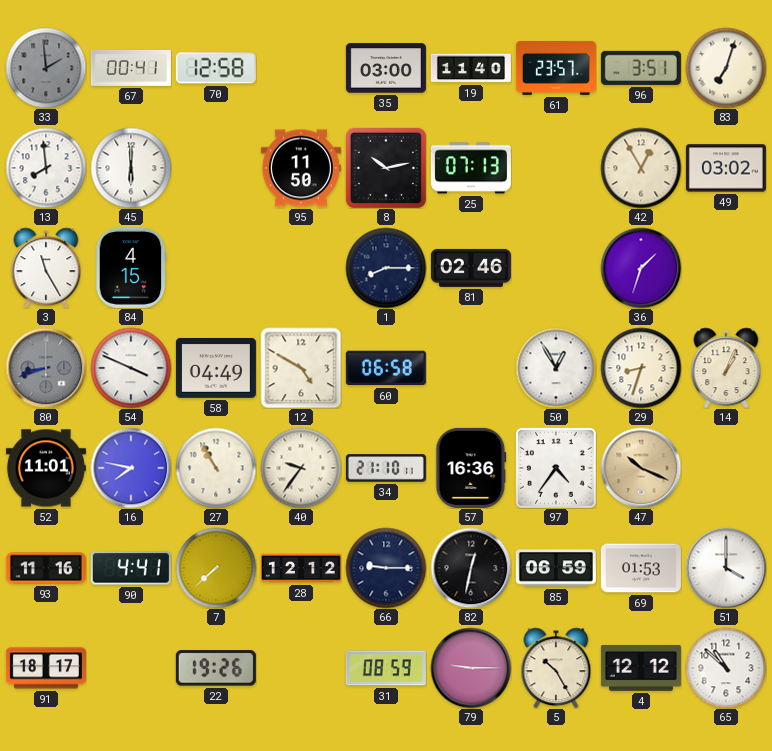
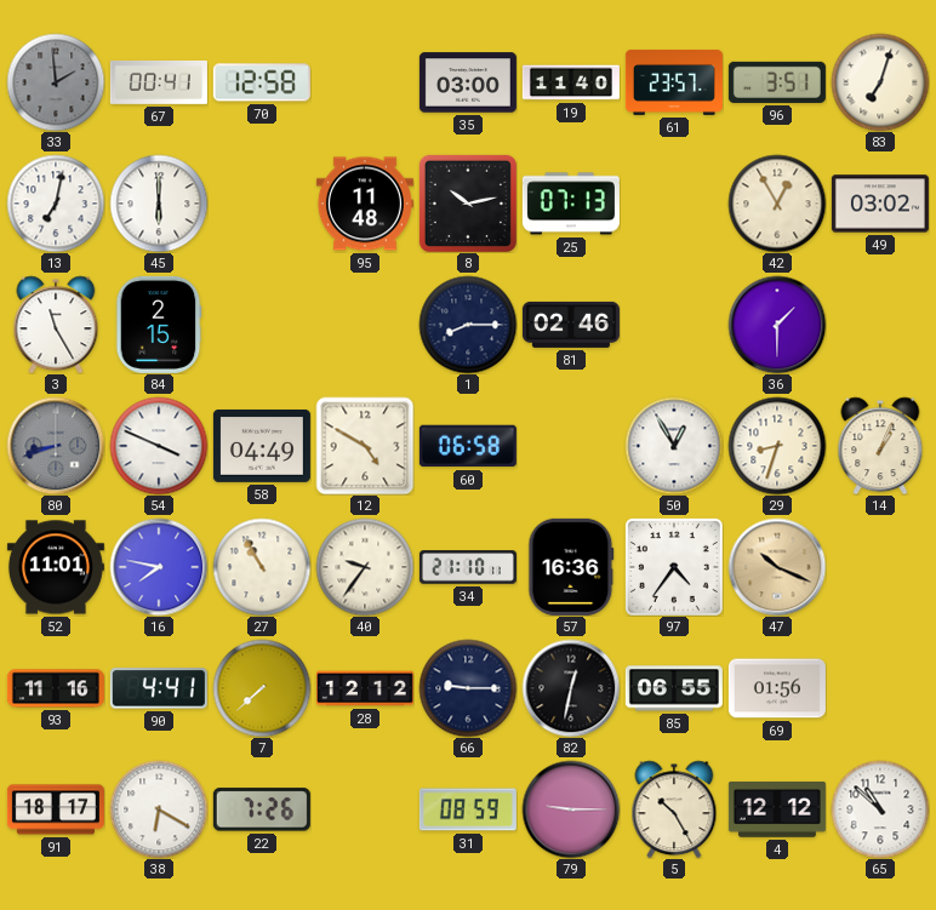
13: 7:59 -> 7:02 (56, 204)
95: 11:50 -> 11:48 (365, 204)
84: 4:15 -> 2:15 (159, 325)
36: 1:33 -> 1:30 (777, 325)
85: 06:59 -> 06:55 (674, 688)
69: 01:53 -> 01:56 (777, 688)
51: 4:00 -> none (726, 568)
38: none -> 6:20 (159, 809)
22: 19:26 -> 7:26 (262, 809)
